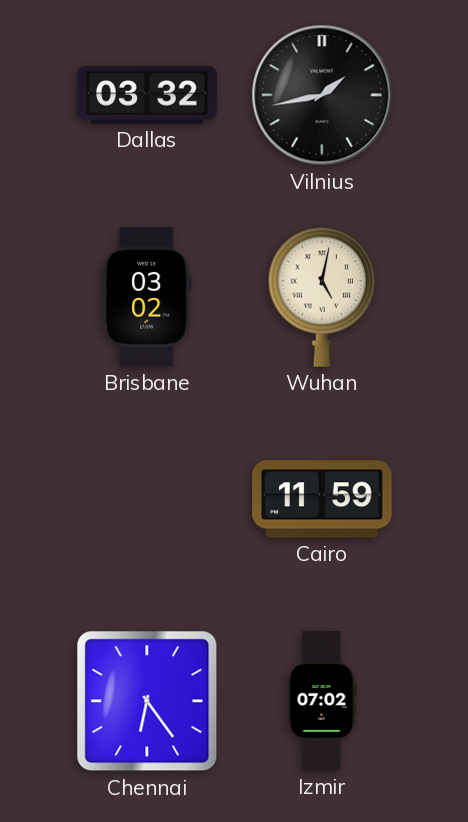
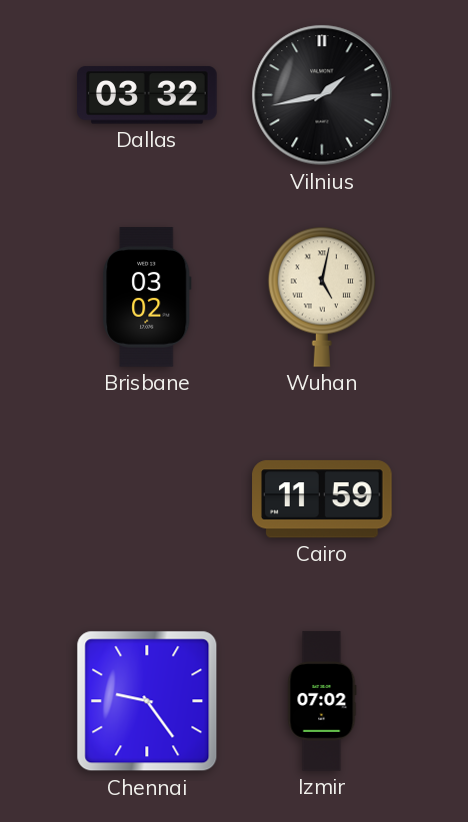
Chennai: 6:24 -> 9:24 (147, 701)
